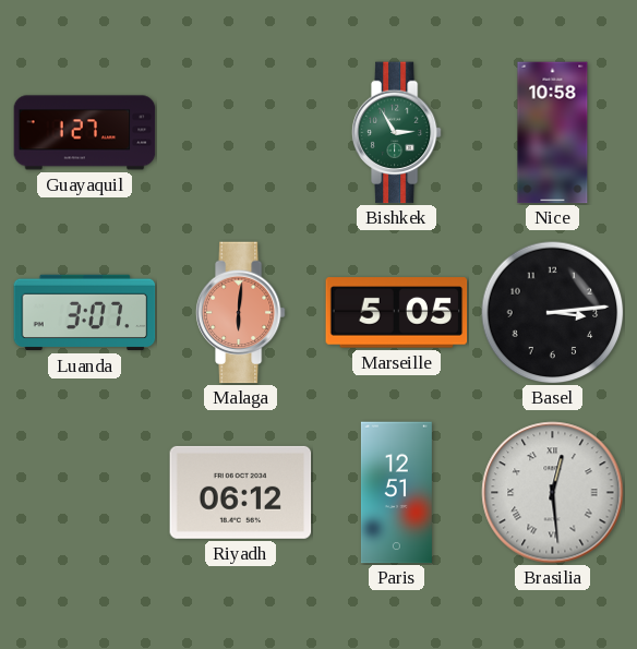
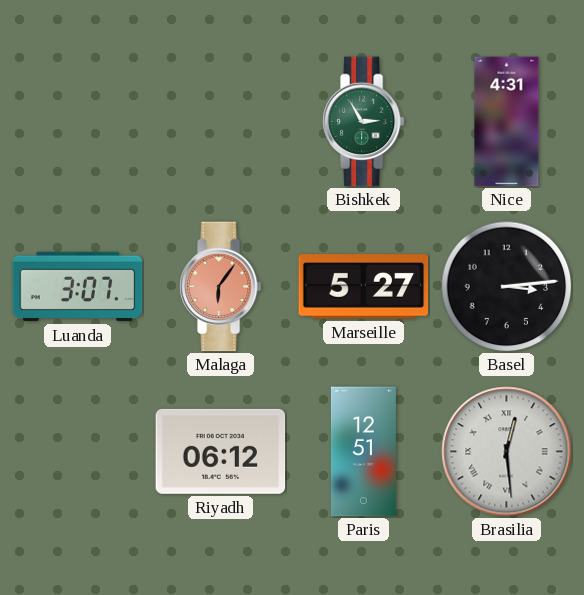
Guayaquil: 1:27 -> none (85, 133)
Nice: 10:58 -> 4:31 (507, 122)
Malaga: 6:01 -> 6:06 (220, 287)
Marseille: 5:05 -> 5:27 (364, 287)
